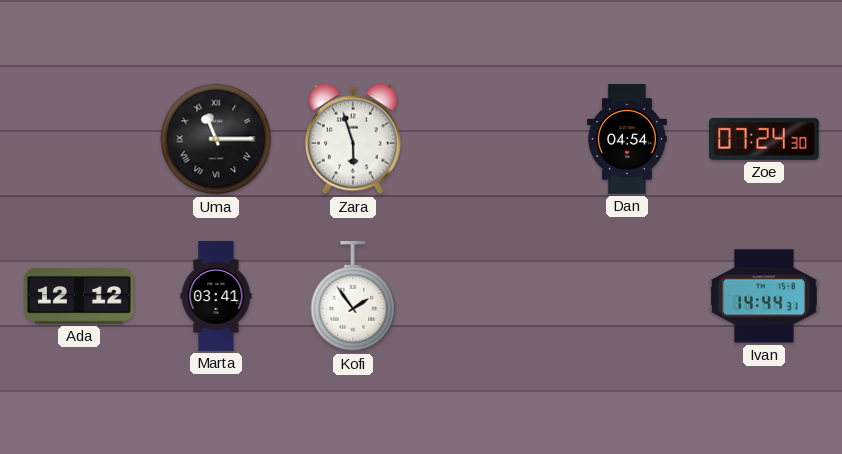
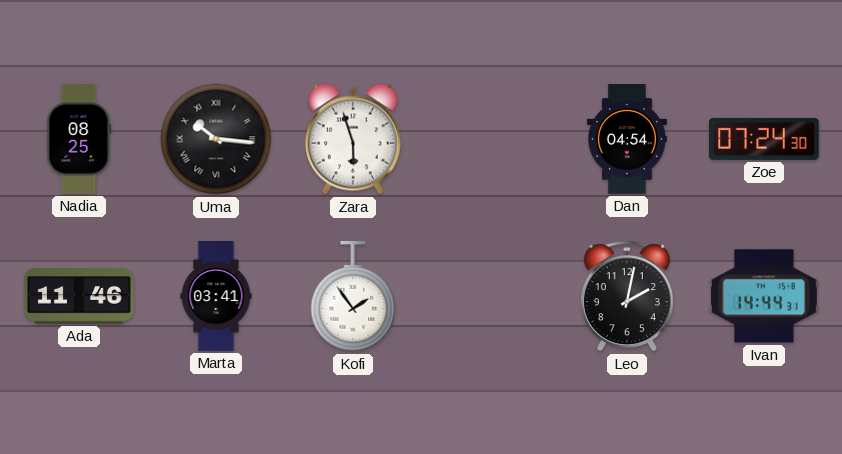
Nadia: none -> 08:25 (79, 140)
Uma: 11:15 -> 10:16 (216, 139)
Ada: 12:12 -> 11:46 (80, 296)
Leo: none -> 2:02 (627, 296)
